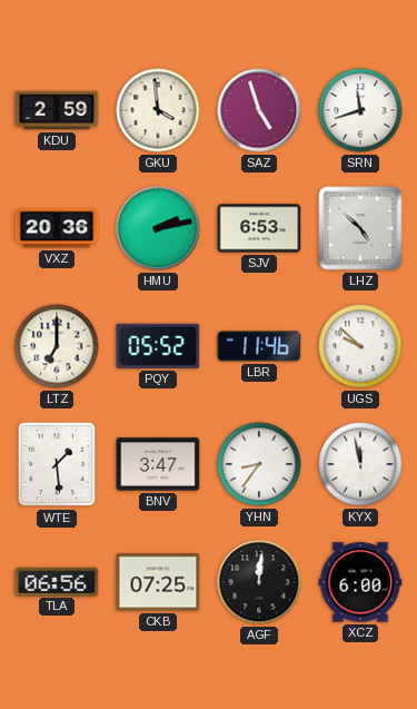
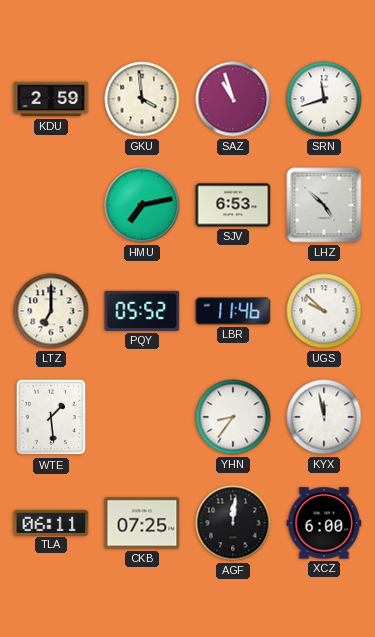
SAZ: 4:57 -> 10:57 (233, 99)
VXZ: 20:36 -> none (57, 228)
HMU: 2:13 -> 7:13 (142, 205)
BNV: 3:47 -> none (158, 464)
TLA: 06:56 -> 06:11 (51, 522)
